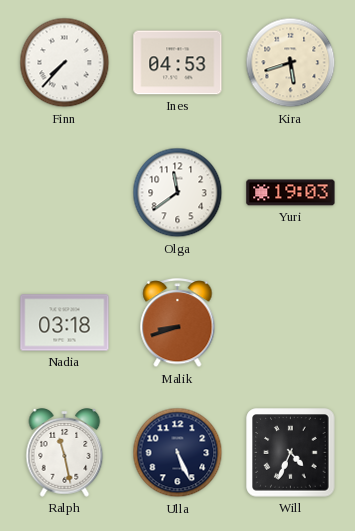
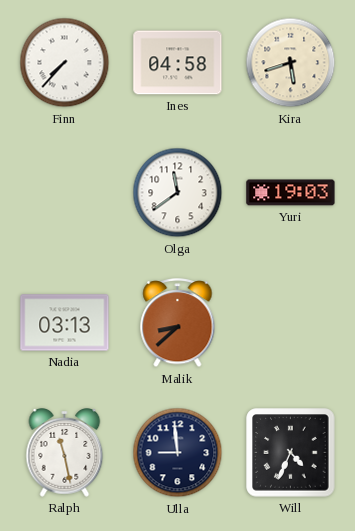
Ines: 04:53 -> 04:58 (178, 63)
Nadia: 03:18 -> 03:13 (65, 323)
Malik: 8:42 -> 8:38 (178, 324)
Ulla: 5:26 -> 8:59 (178, 453)
